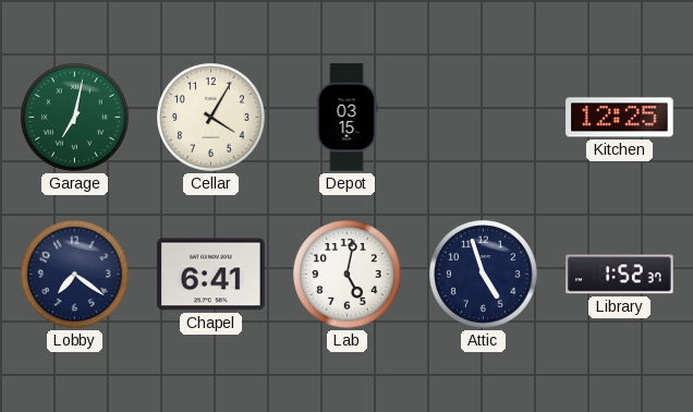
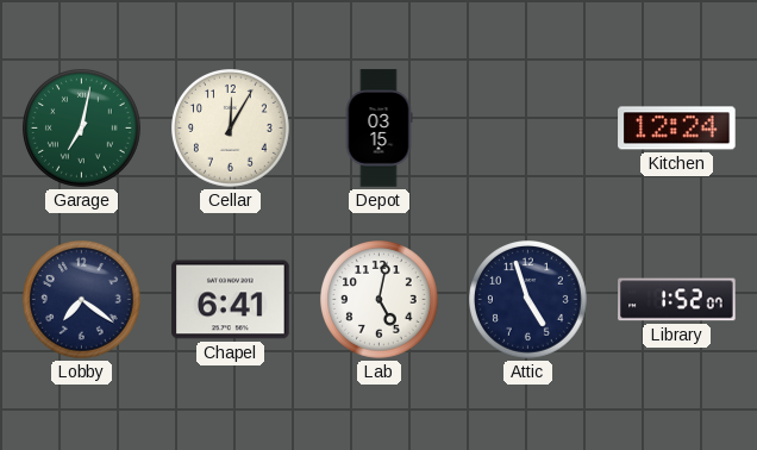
Cellar: 4:05 -> 12:05 (231, 129)
Kitchen: 12:25 -> 12:24 (677, 129)
Library: 1:52:37 -> 1:52:07 (677, 300)
